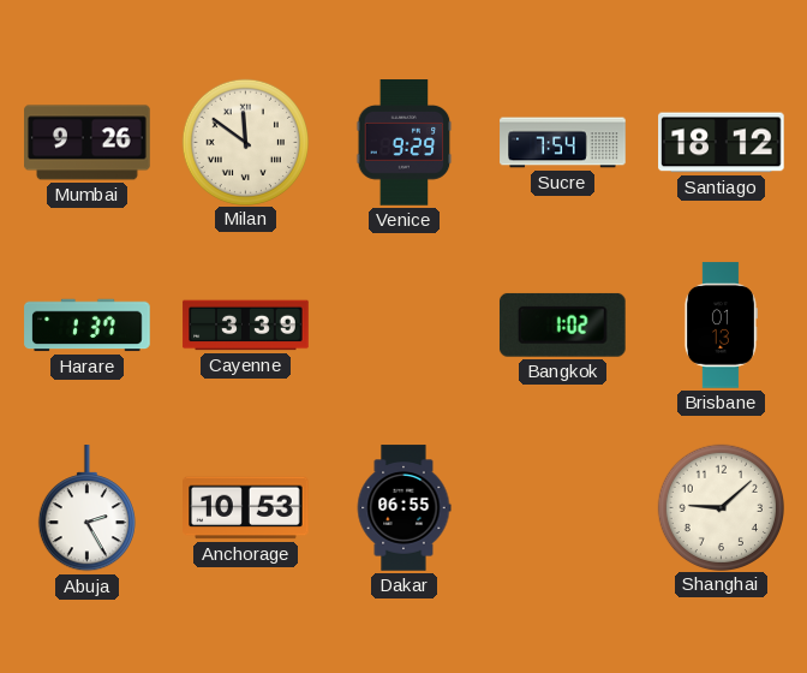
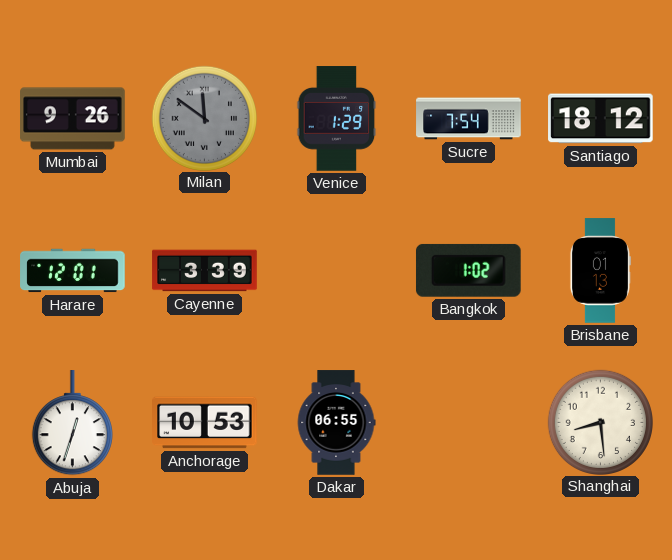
Milan dial: cream -> grey (204, 118)
Venice: 9:29 -> 1:29 (337, 119)
Harare: 1:37 -> 12:01 (73, 271)
Abuja: 2:25 -> 12:33 (72, 423)
Shanghai: 9:08 -> 8:29 (600, 422)
